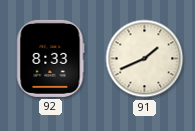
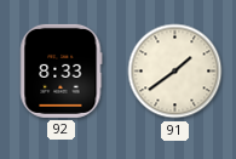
91: 1:41 -> 1:39 (175, 72)
